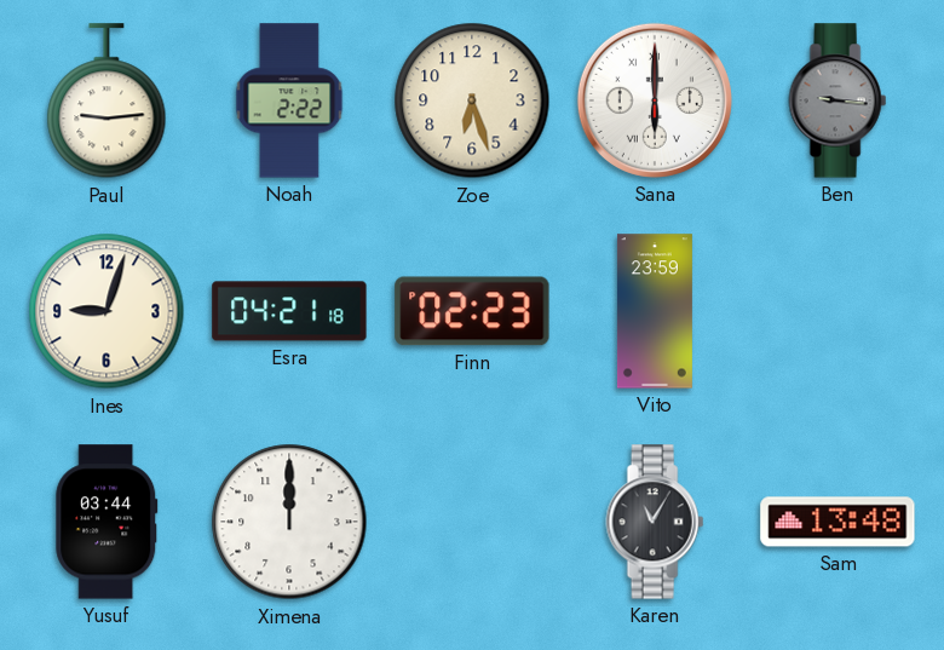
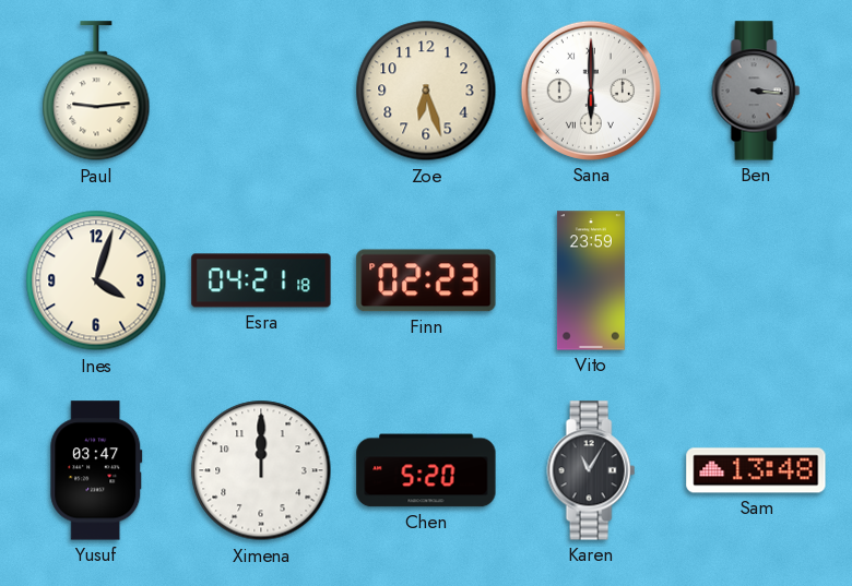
Noah: 2:22 -> none (289, 100)
Ben: 9:16 -> 3:16 (756, 91)
Ines: 9:03 -> 4:03 (96, 280)
Yusuf: 03:44 -> 03:47 (96, 470)
Chen: none -> 5:20 (426, 470)
